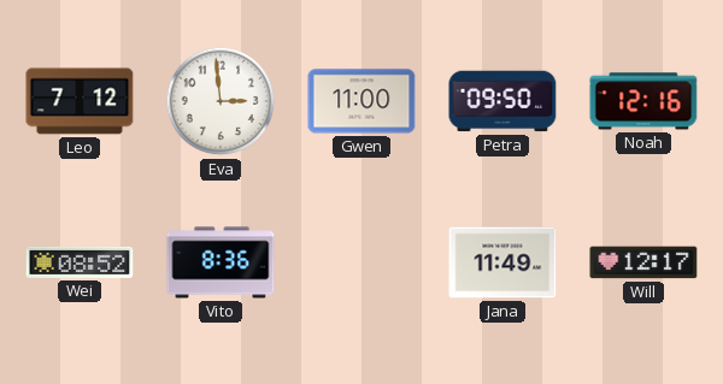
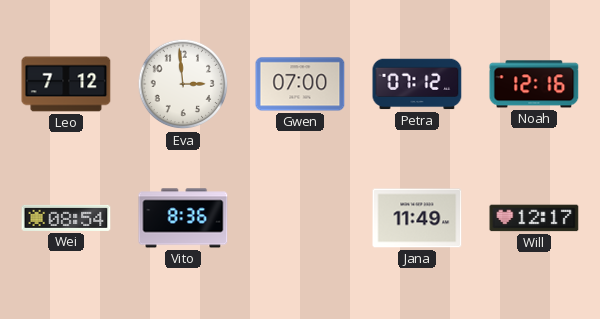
Gwen: 11:00 -> 07:00 (300, 84)
Petra: 09:50 -> 07:12 (417, 84)
Wei: 08:52 -> 08:54 (66, 218)
